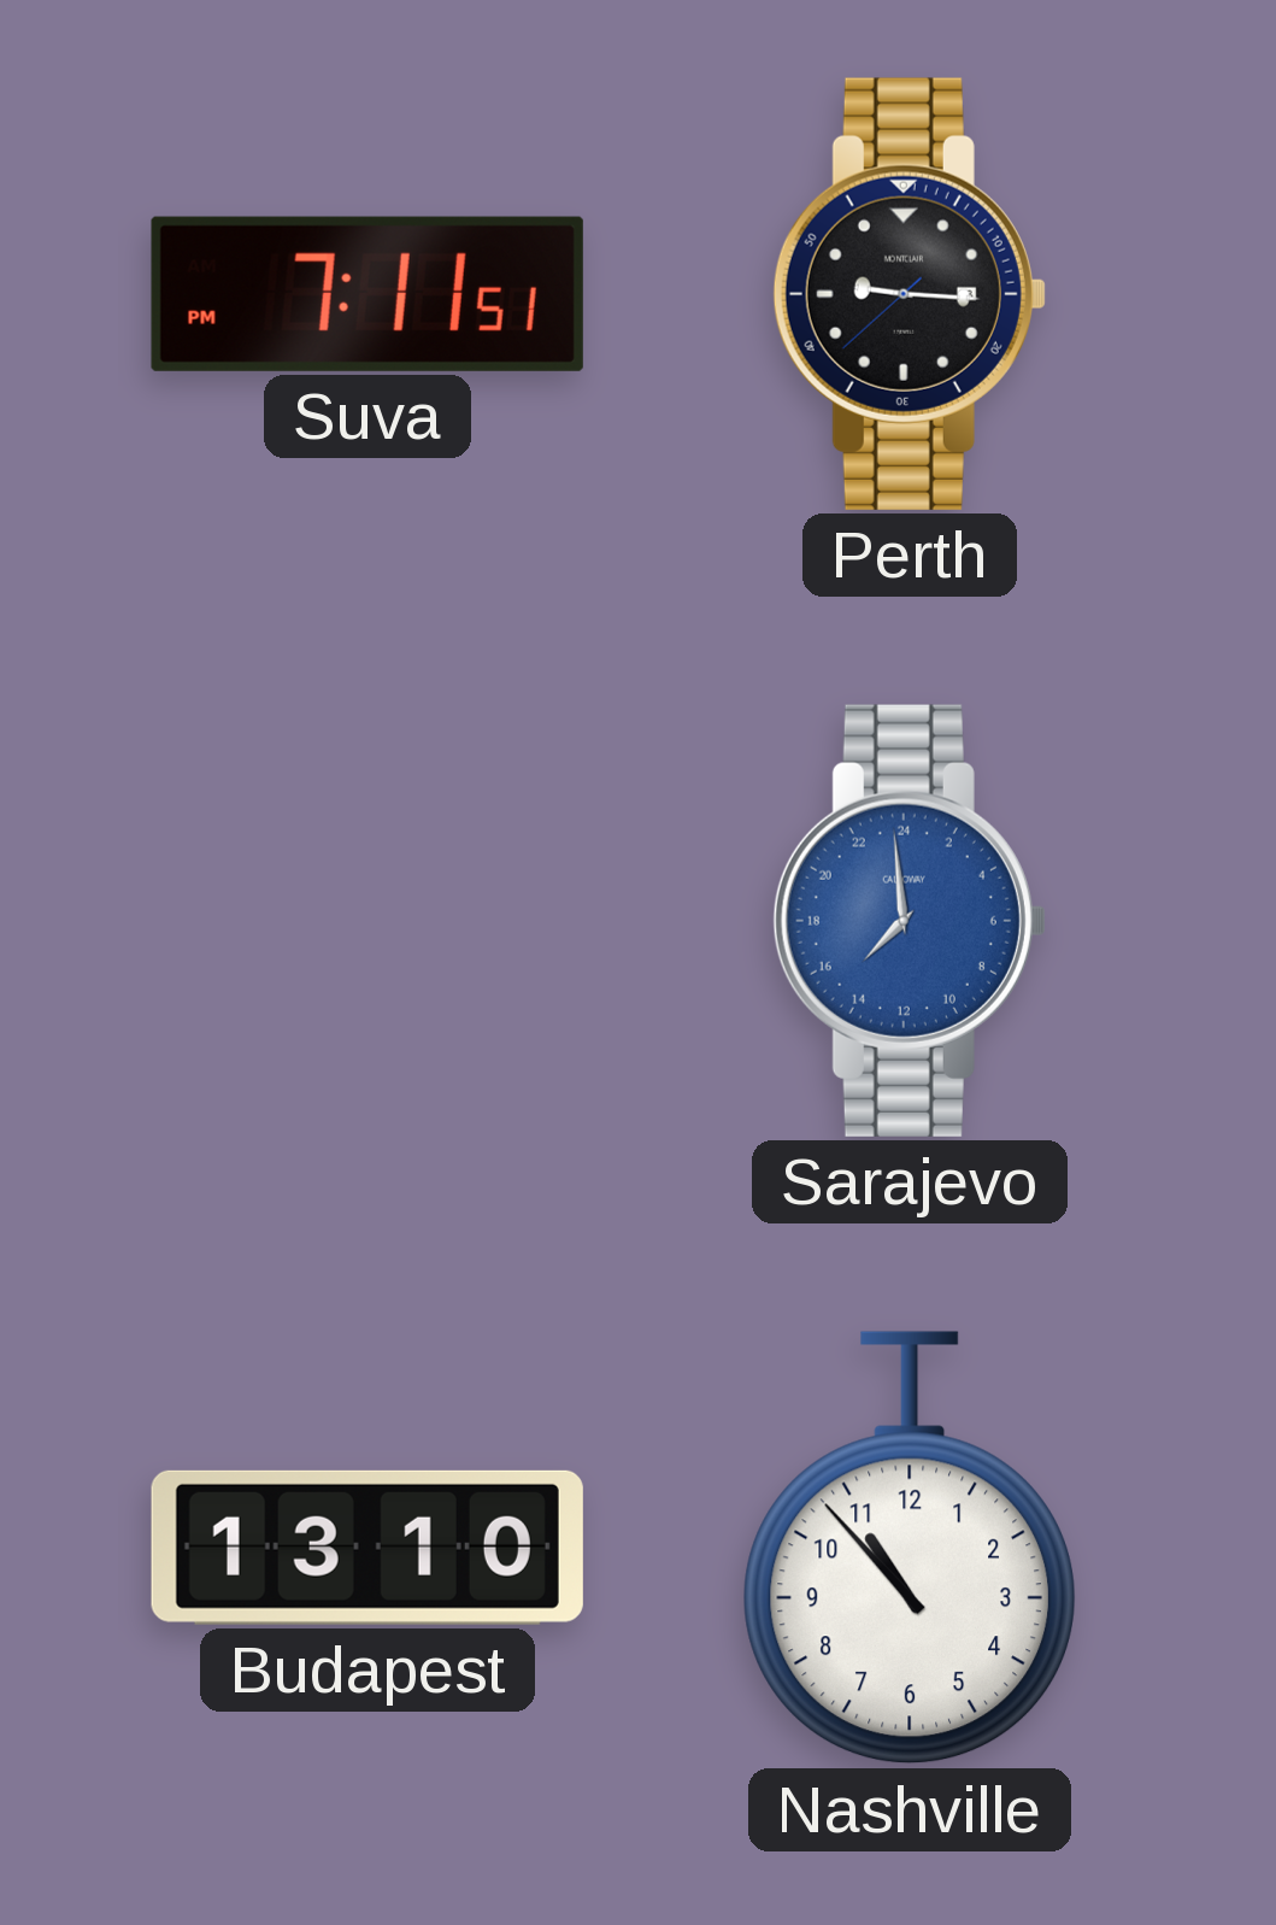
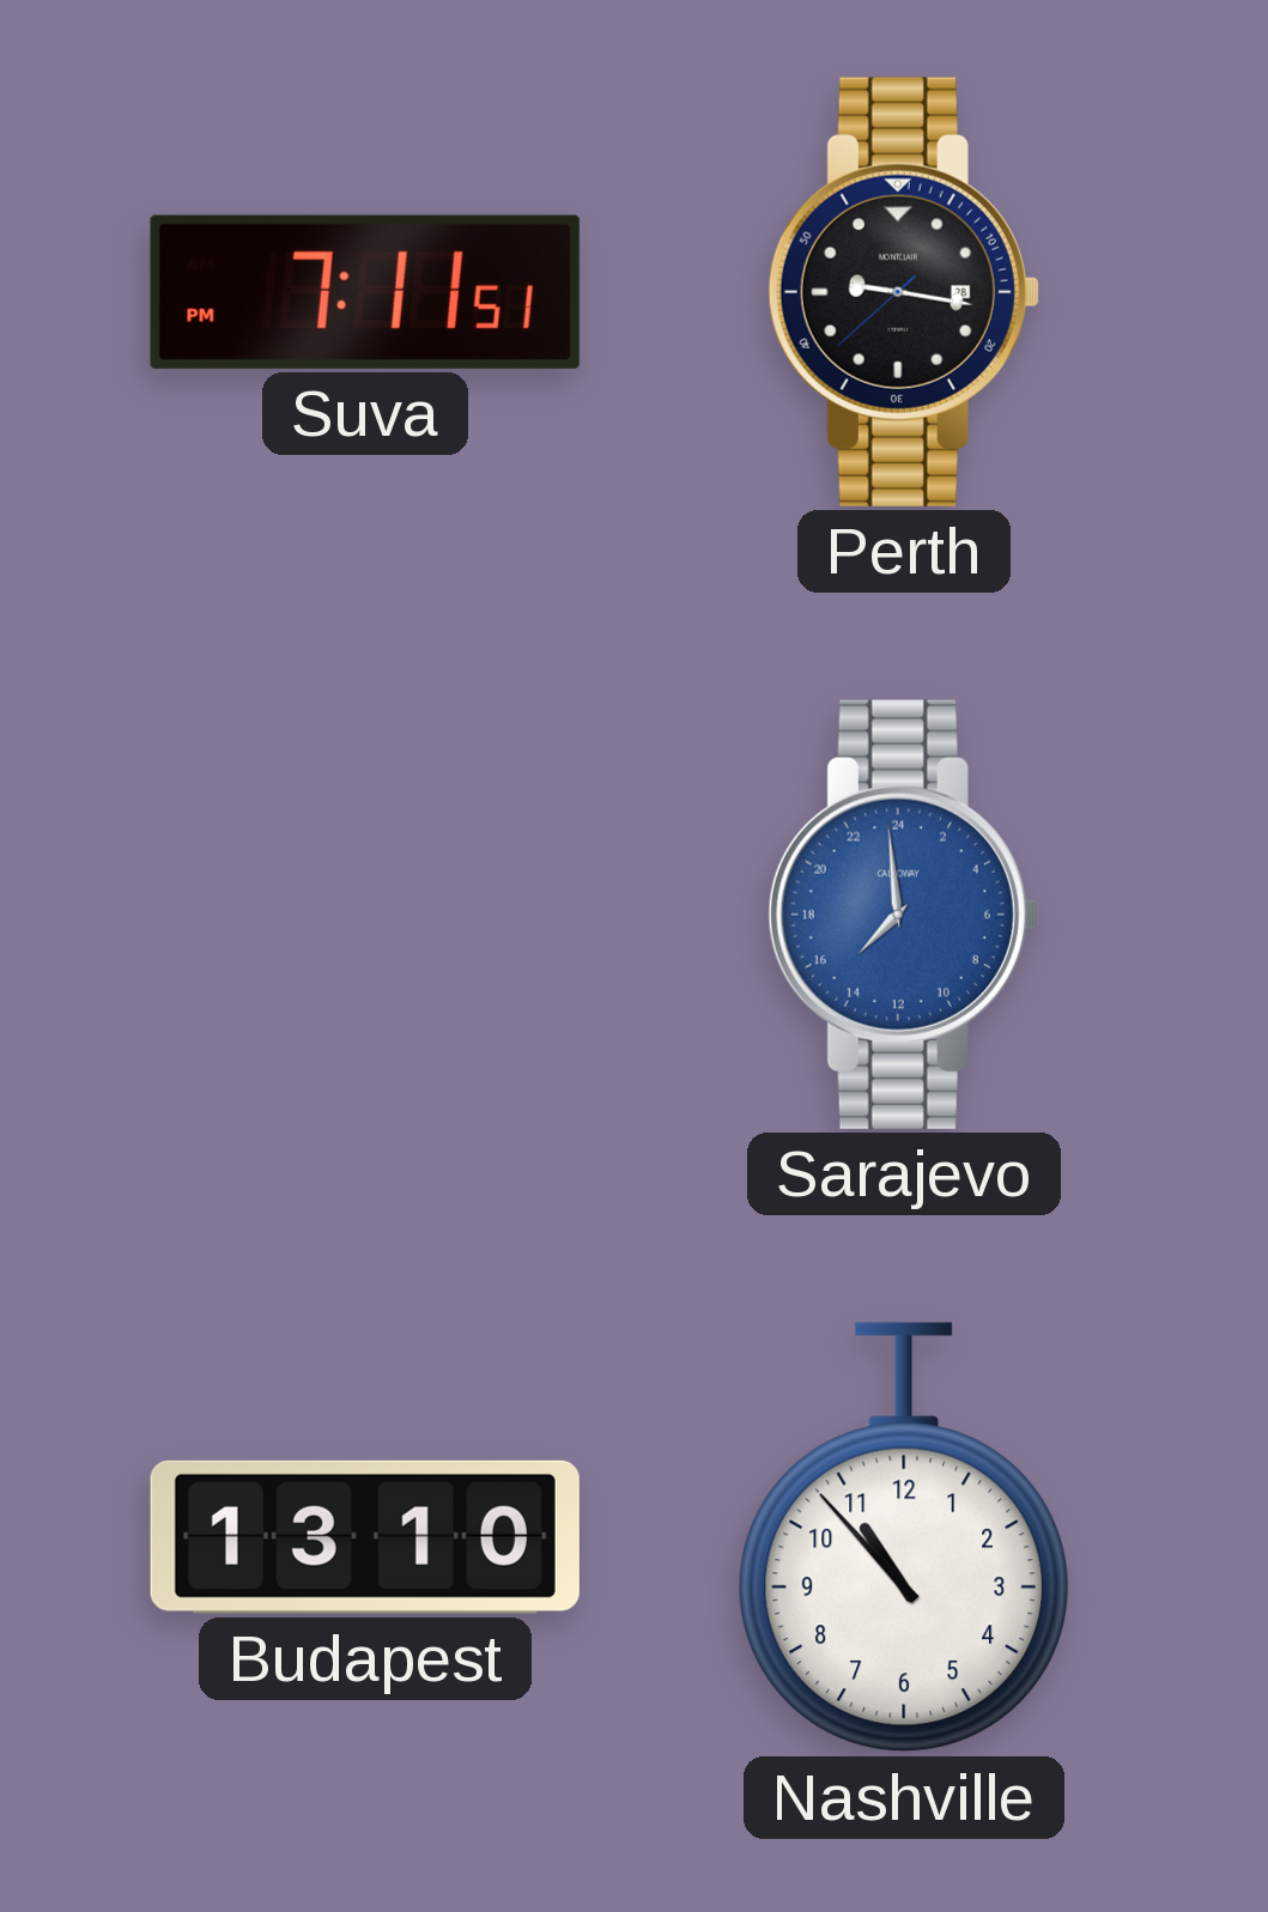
Perth: 9:15 -> 9:16 (904, 292)
